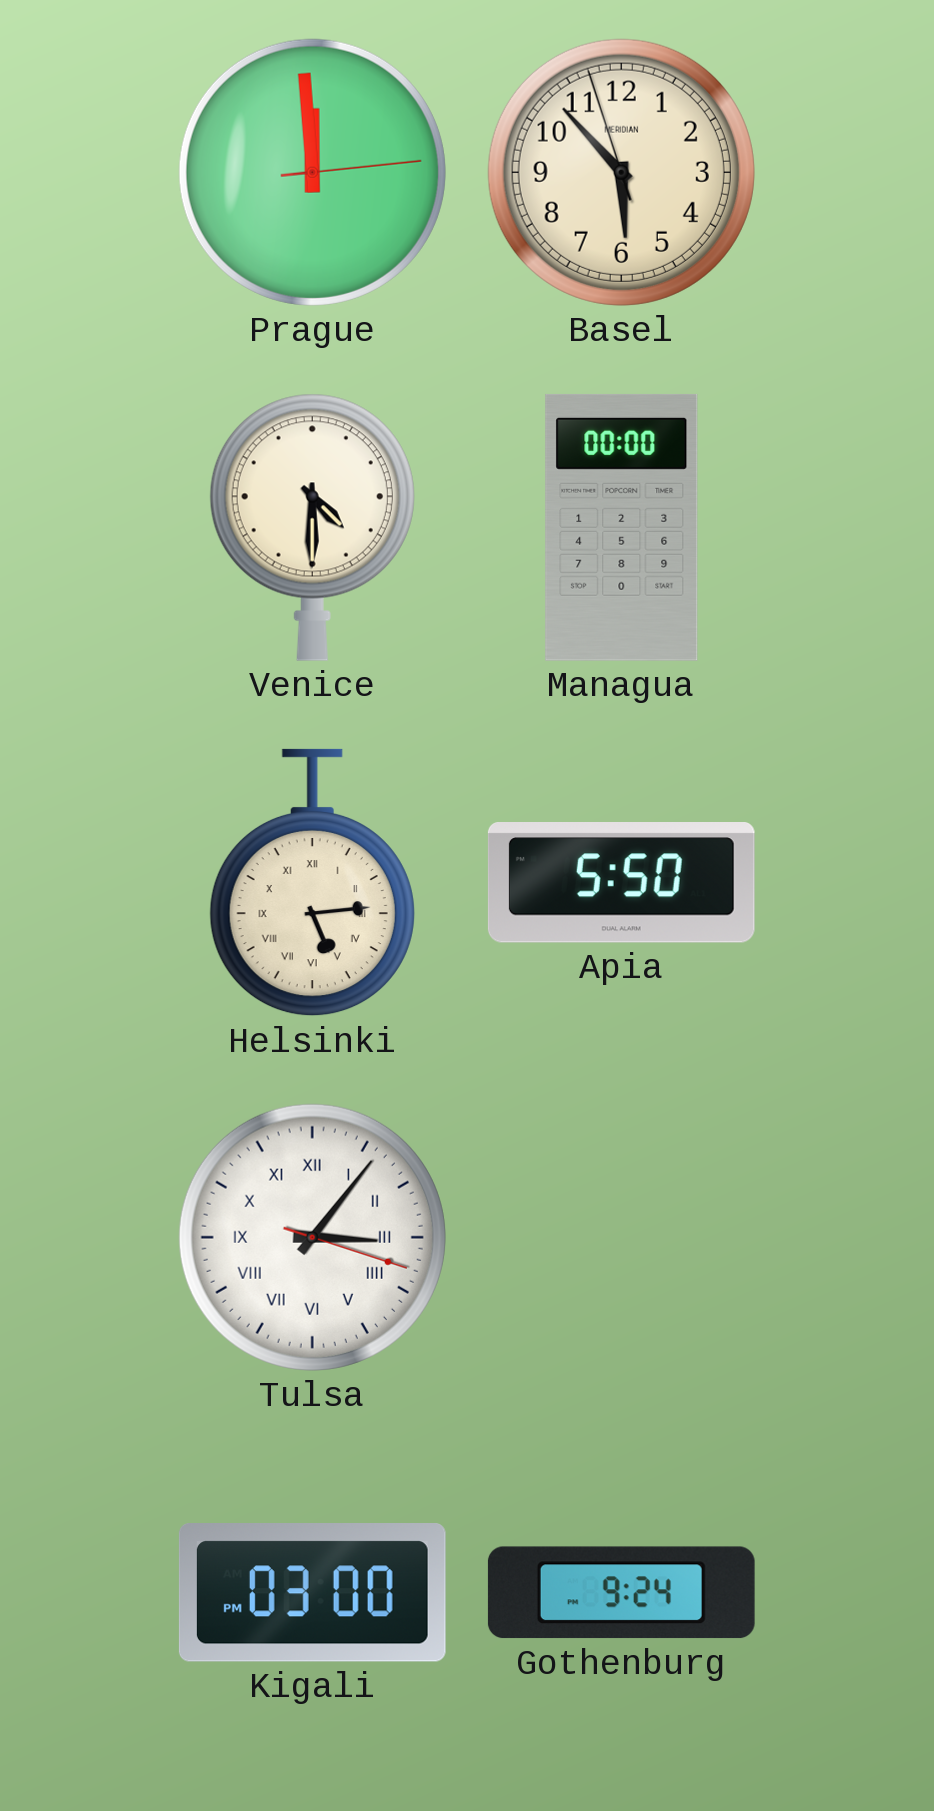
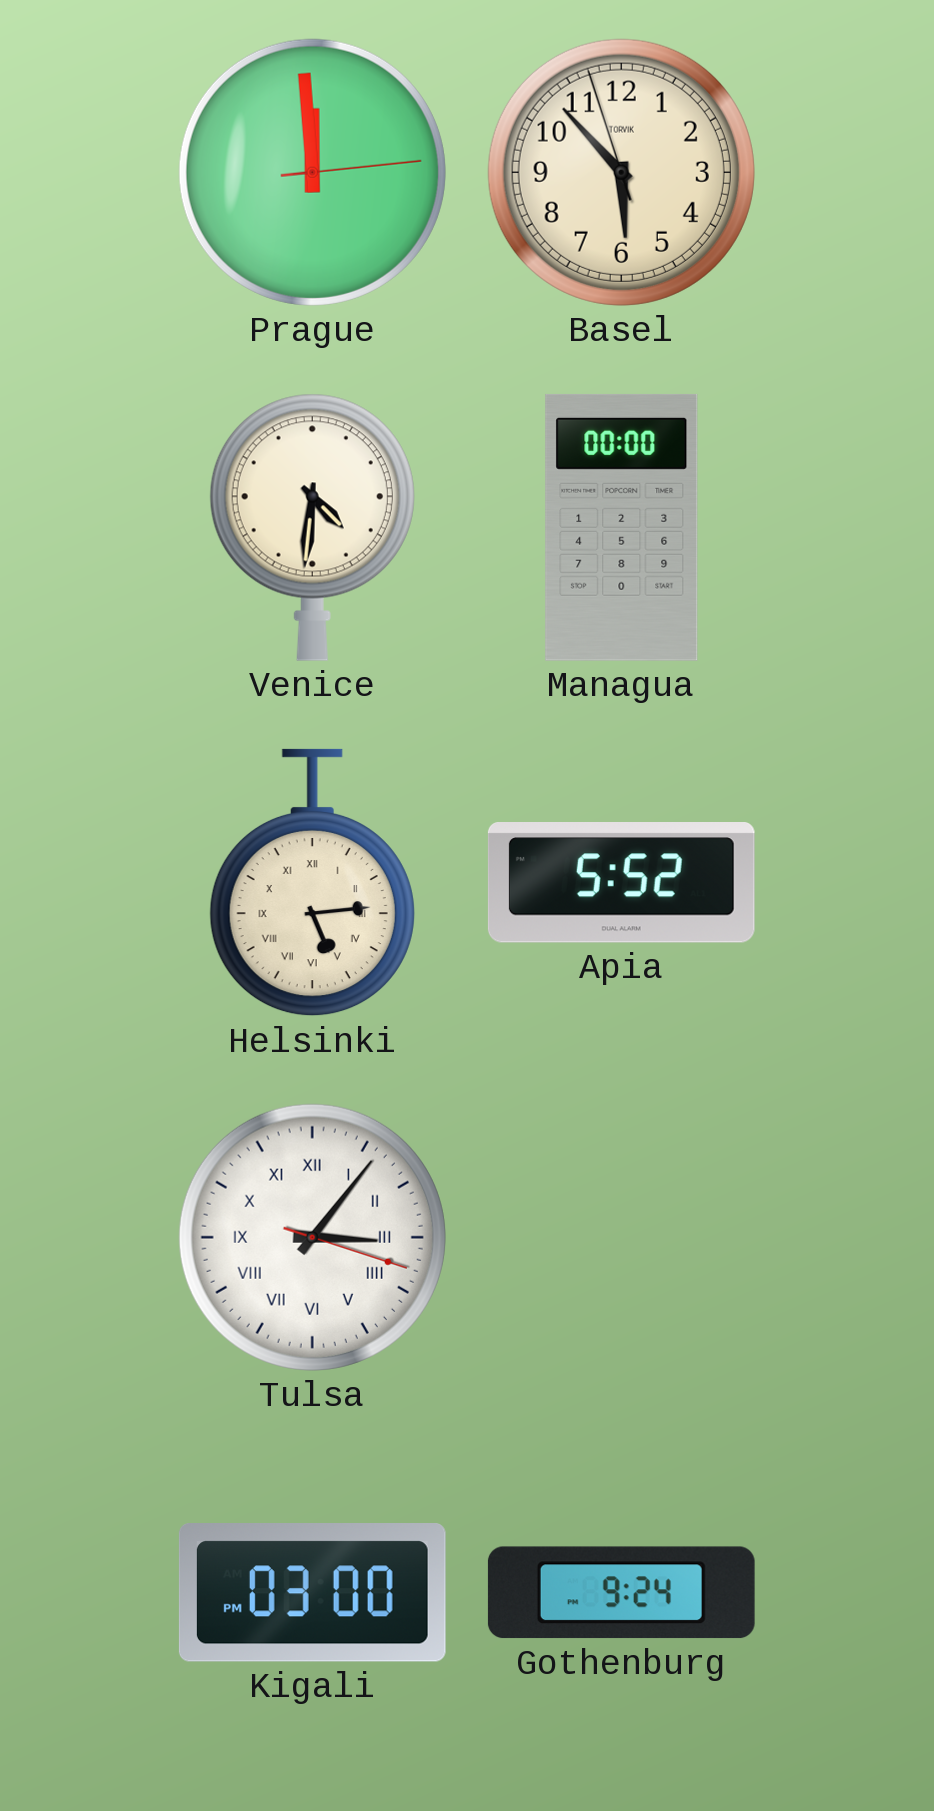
Basel brand: MERIDIAN -> TORVIK (621, 172)
Venice: 4:30 -> 4:31 (312, 527)
Apia: 5:50 -> 5:52 (621, 882)
